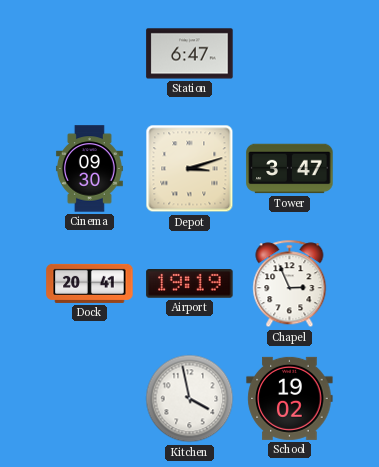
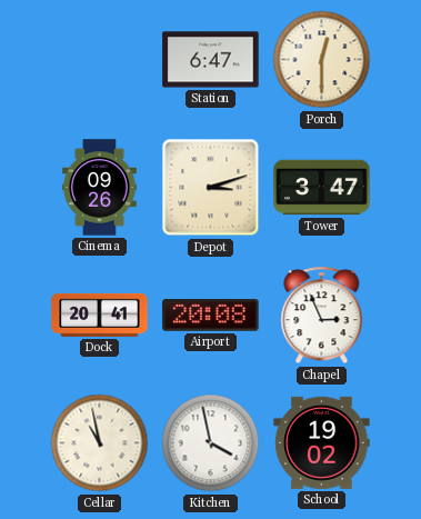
Porch: none -> 12:30 (322, 60)
Cinema: 09:30 -> 09:26 (99, 188)
Airport: 19:19 -> 20:08 (211, 316)
Cellar: none -> 10:58 (100, 443)
